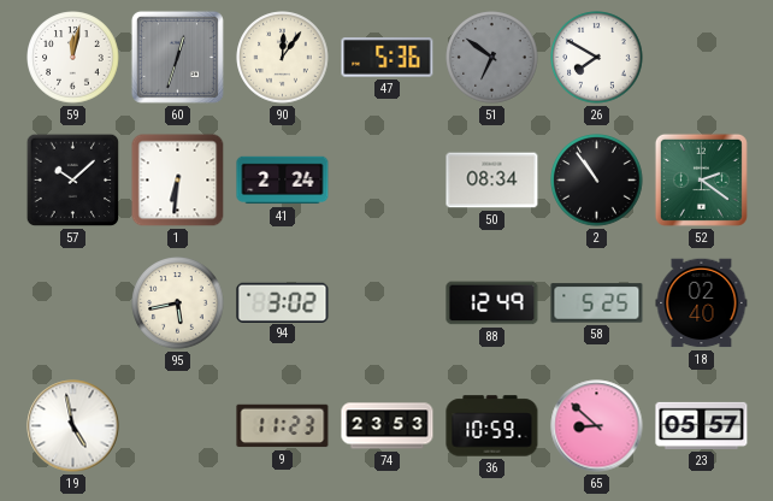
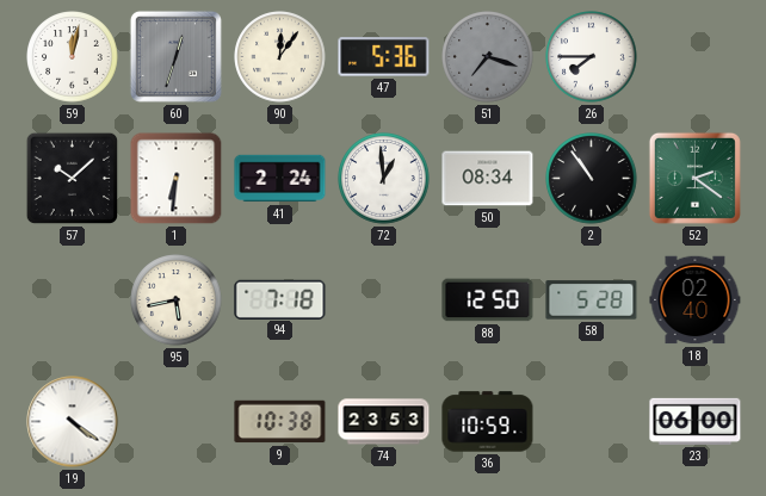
51: 6:51 -> 7:18 (488, 57)
26: 7:50 -> 7:45 (592, 57)
72: none -> 12:59 (384, 179)
94: 3:02 -> 7:18 (280, 299)
88: 12:49 -> 12:50 (488, 300)
58: 5:25 -> 5:28 (592, 300)
19: 4:58 -> 4:21 (73, 422)
9: 11:23 -> 10:38 (280, 422)
65: 8:52 -> none (597, 426)
23: 05:57 -> 06:00 (696, 421)
